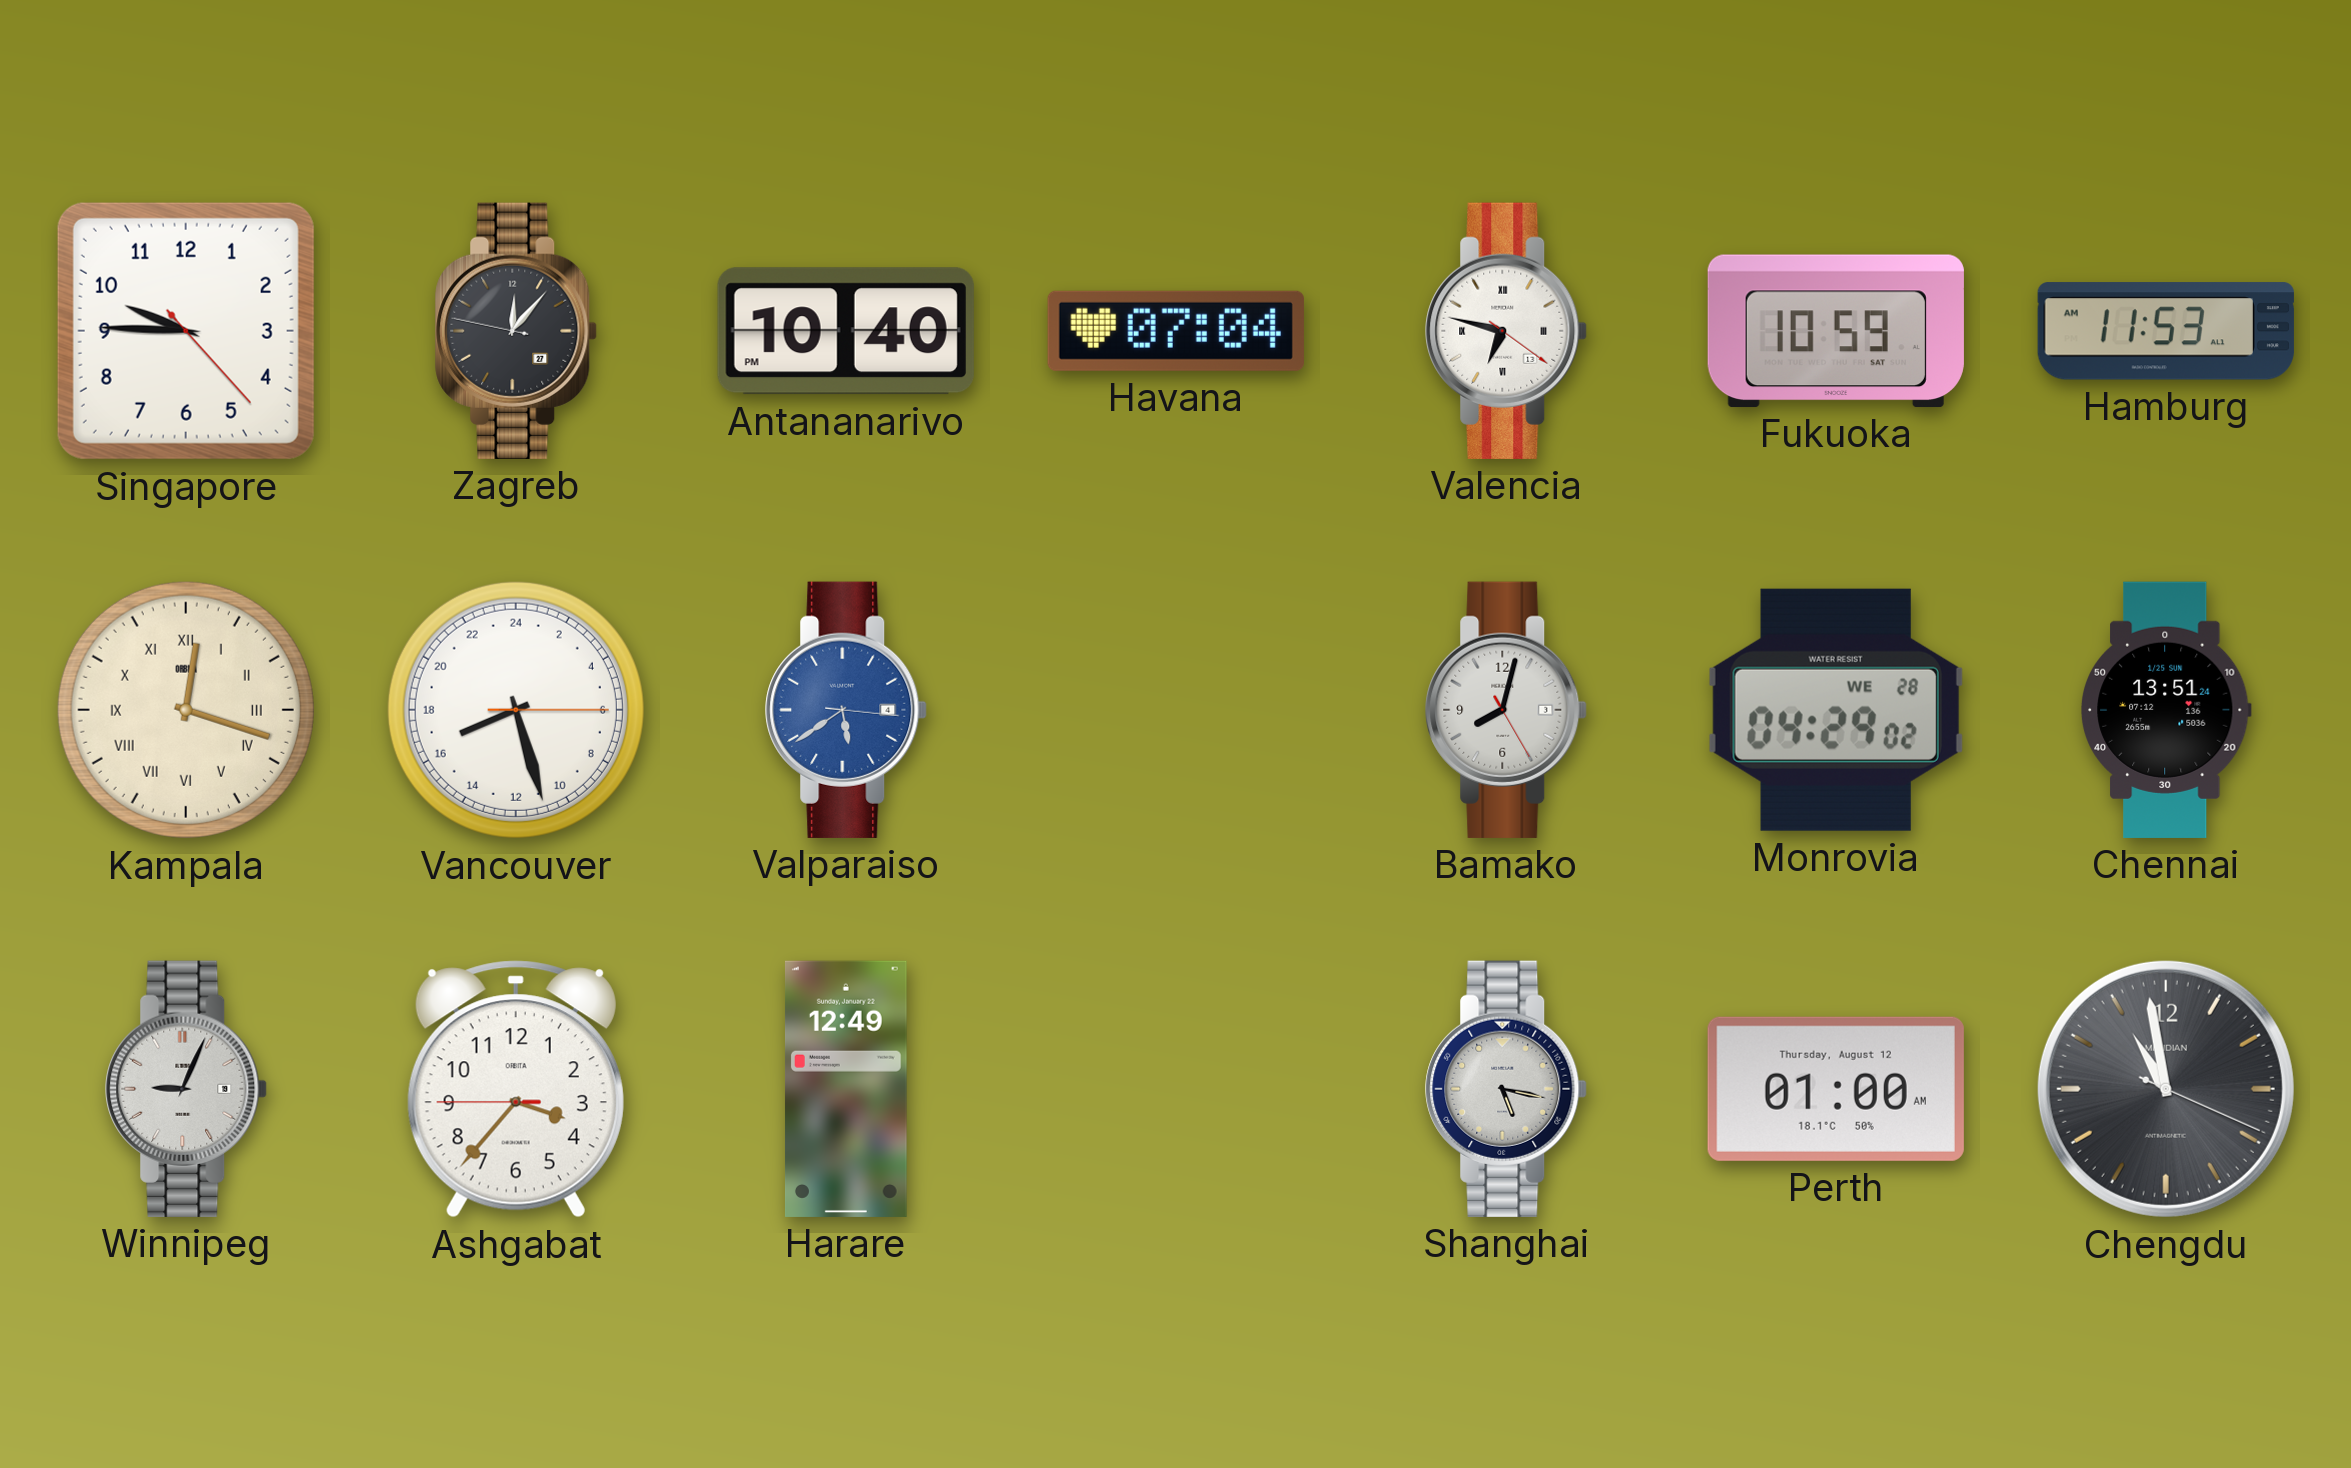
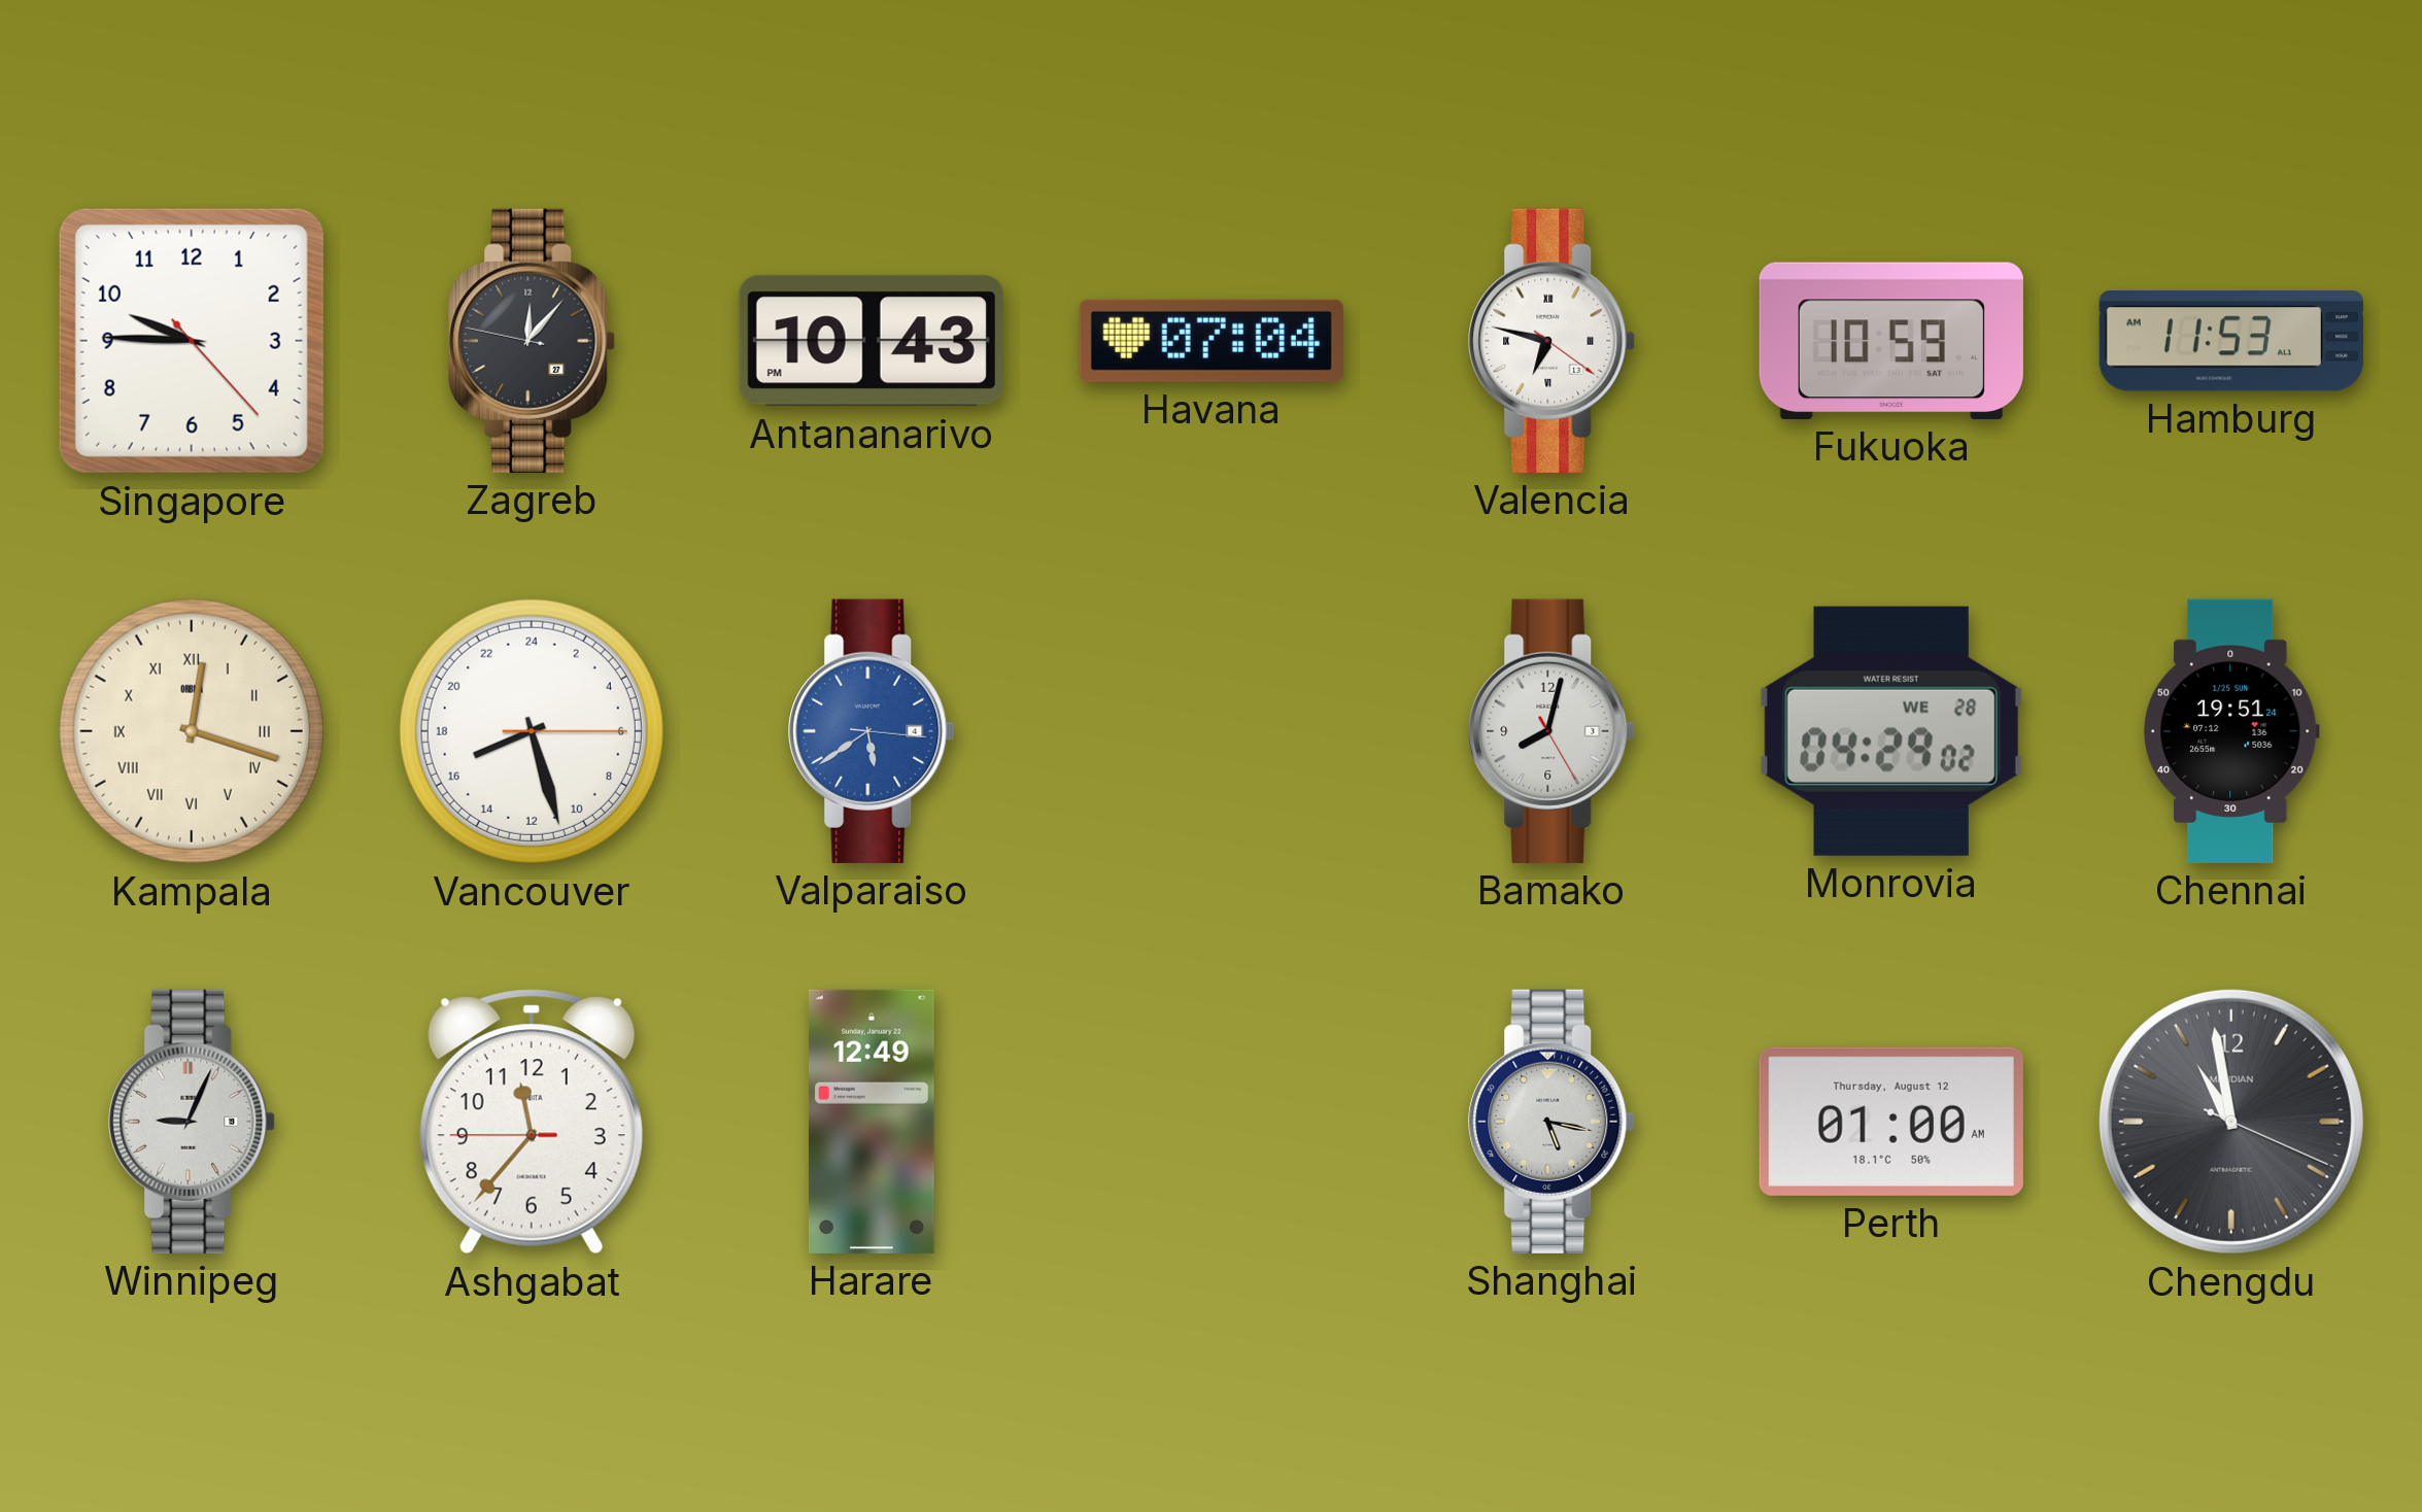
Antananarivo: 10:40 -> 10:43 (872, 341)
Chennai: 13:51 -> 19:51 (2231, 731)
Ashgabat: 3:36 -> 11:36 (532, 1122)
